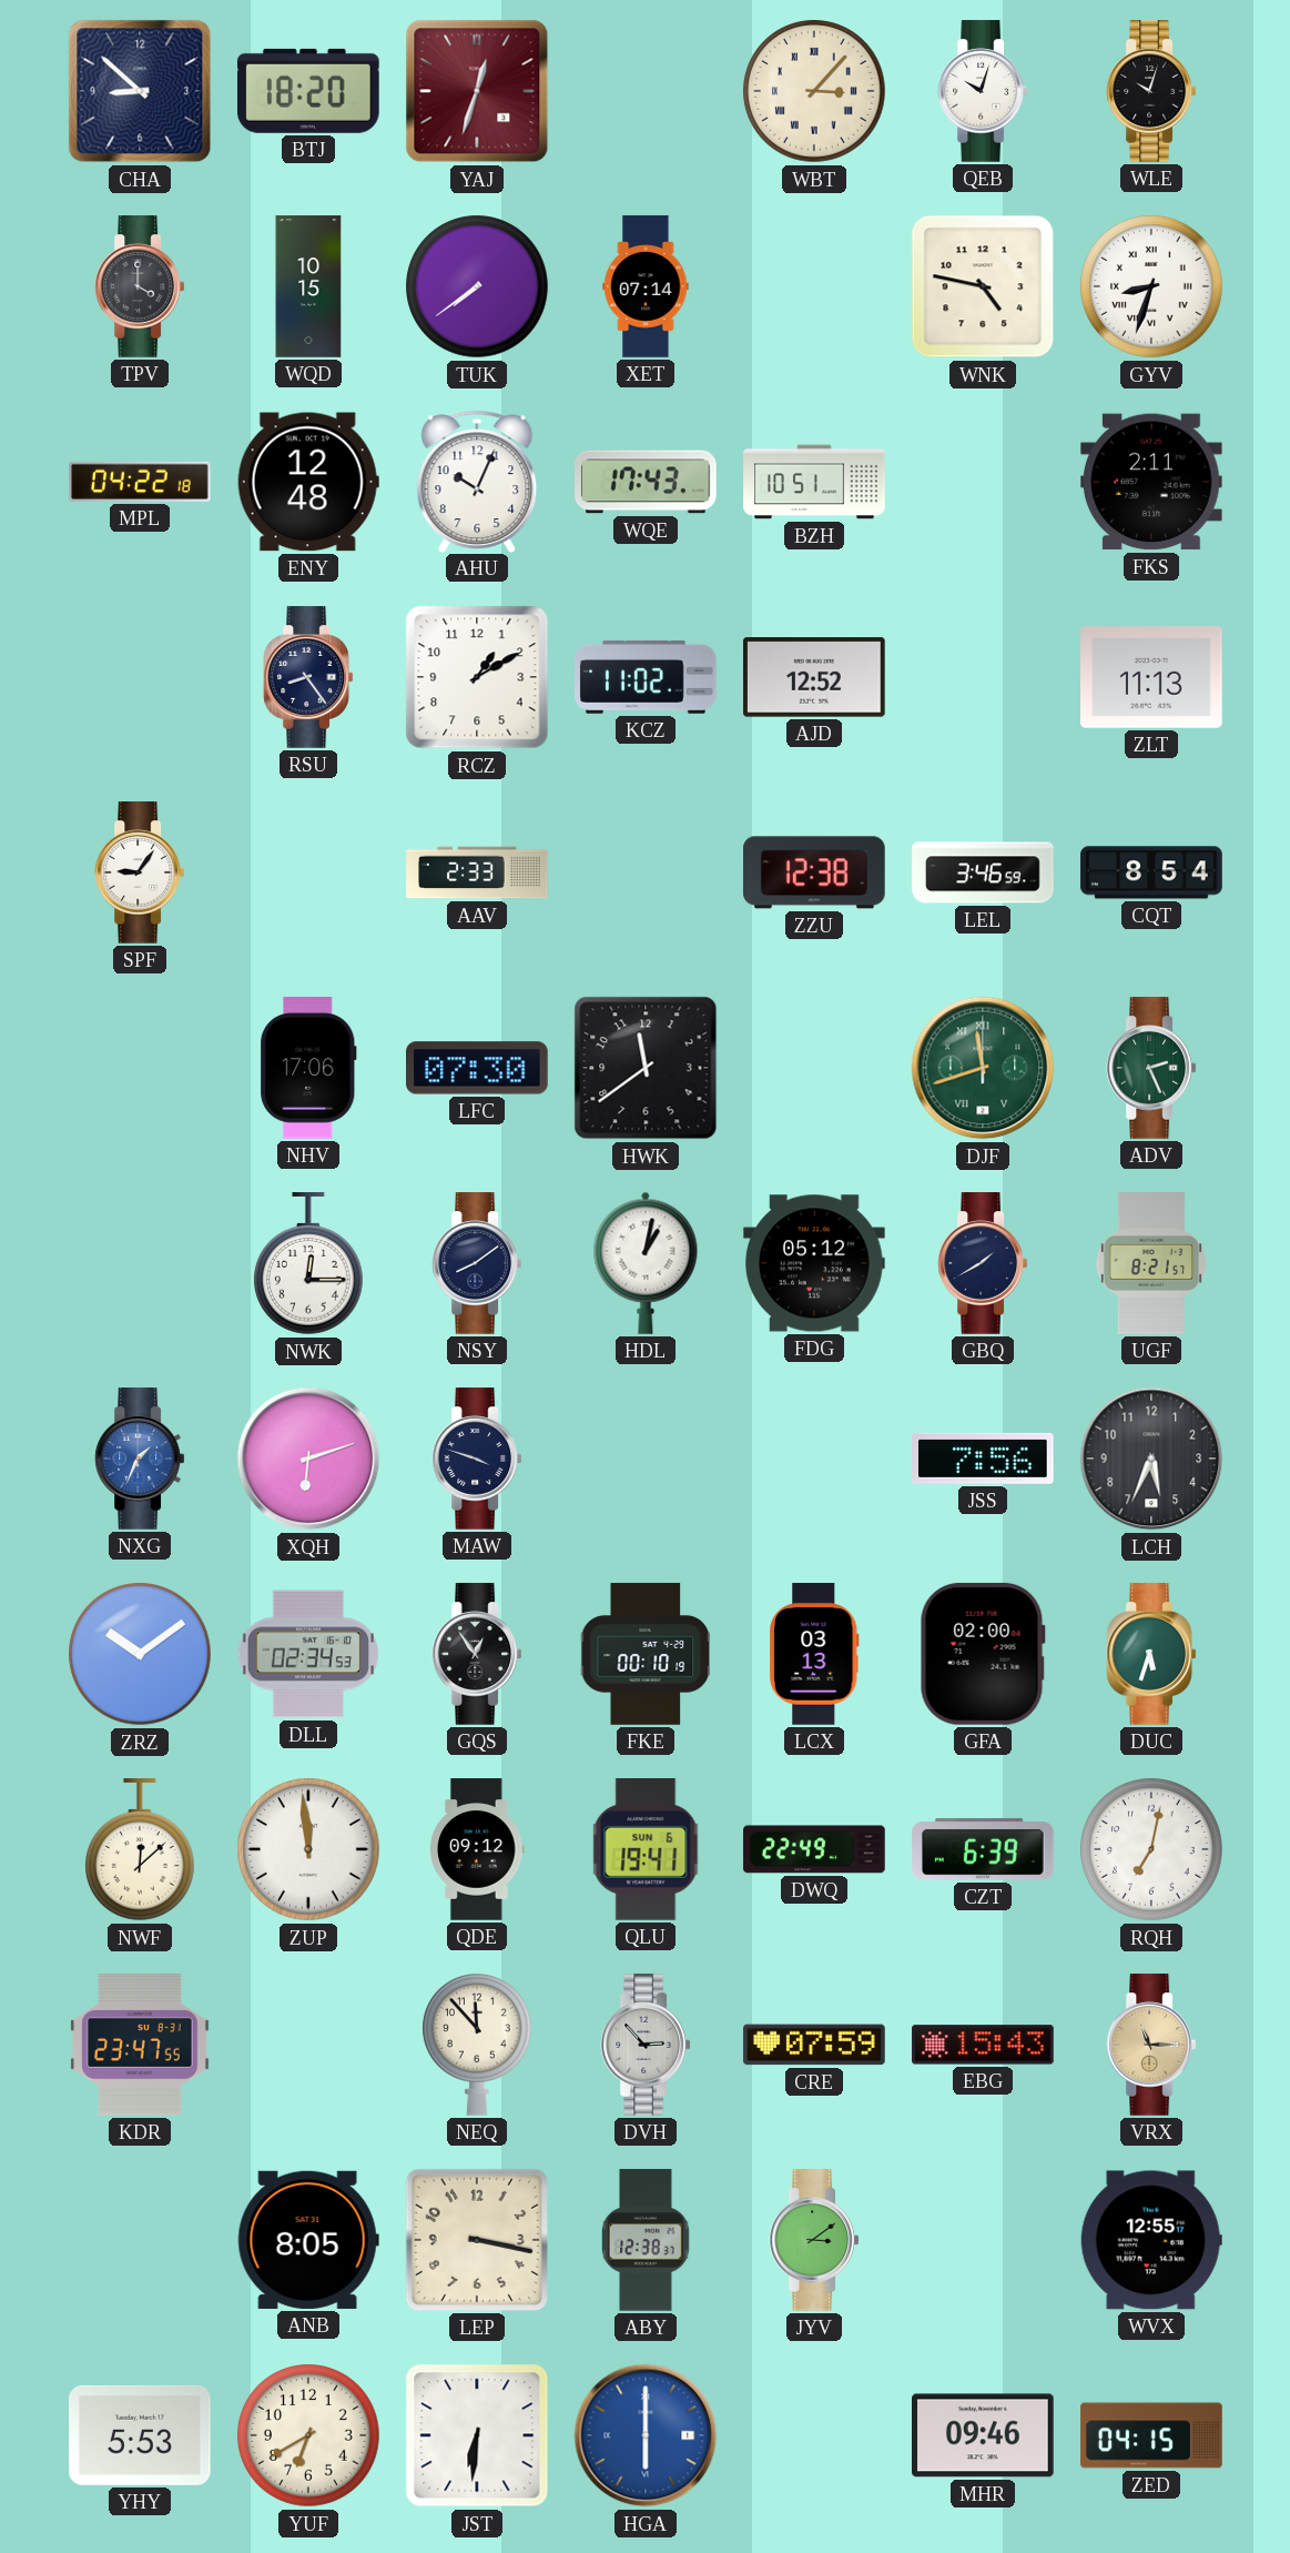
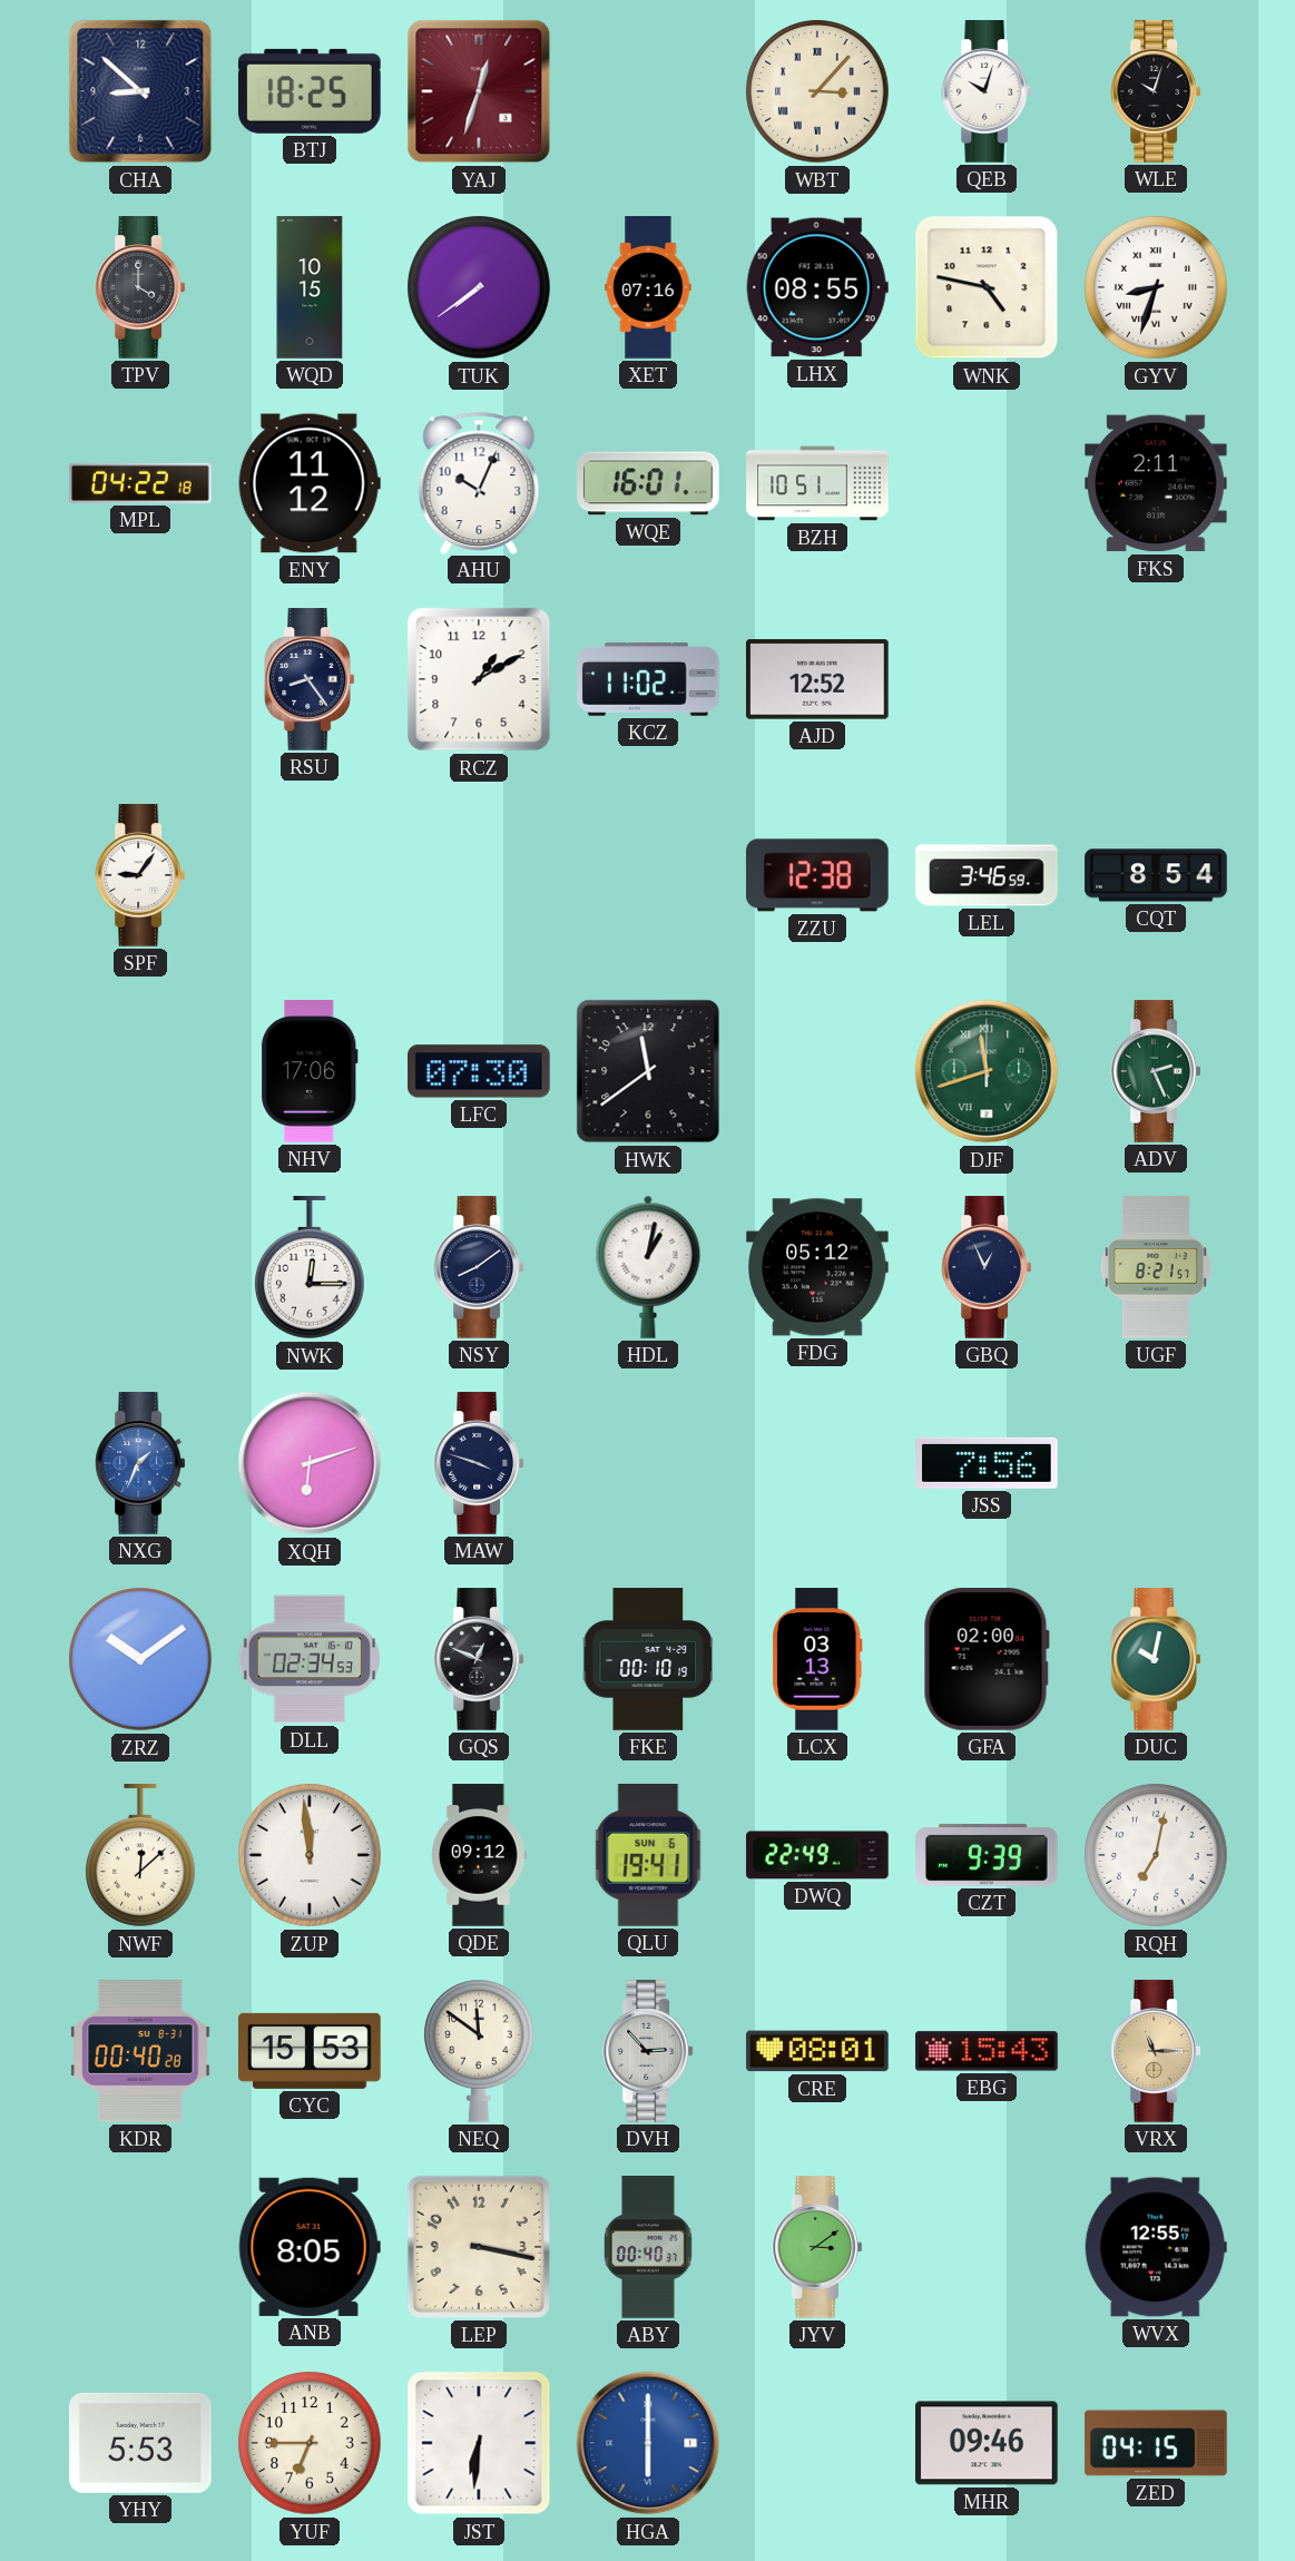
BTJ: 18:20 -> 18:25 (310, 91)
XET: 07:14 -> 07:16 (648, 287)
LHX: none -> 08:55 (817, 287)
ENY: 12:48 -> 11:12 (310, 483)
WQE: 17:43 -> 16:01 (649, 483)
ZLT: 11:13 -> none (1152, 677)
AAV: 2:33 -> none (477, 872)
GBQ: 1:40 -> 12:56 (987, 1267)
LCH: 5:34 -> none (1151, 1459)
GQS: 12:54 -> 12:49 (479, 1659)
DUC: 5:33 -> 10:02 (1156, 1659)
CZT: 6:39 -> 9:39 (988, 1855)
KDR: 23:47 -> 00:40 (140, 2052)
CYC: none -> 15:53 (311, 2051)
NEQ: 11:53 -> 11:51 (480, 2051)
CRE: 07:59 -> 08:01 (817, 2051)
ABY: 12:38 -> 00:40 (648, 2247)
YUF: 6:40 -> 6:45 (310, 2443)
